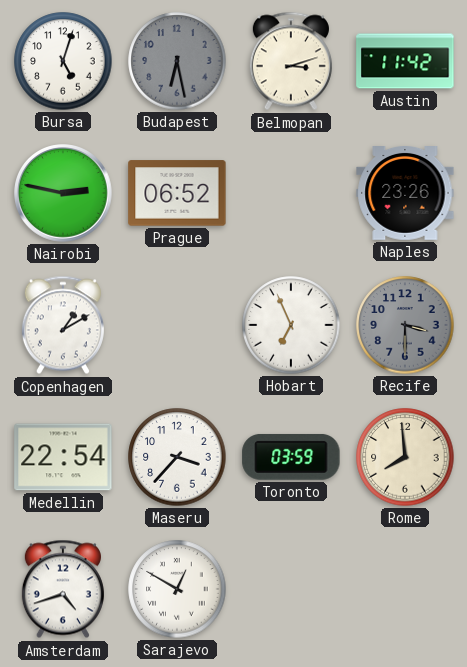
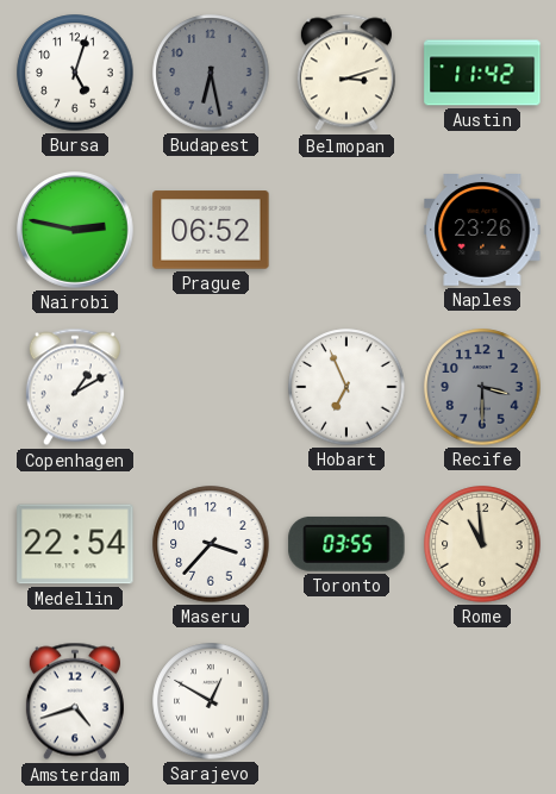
Toronto: 03:59 -> 03:55 (346, 544)
Rome: 7:59 -> 10:59 (482, 544)
